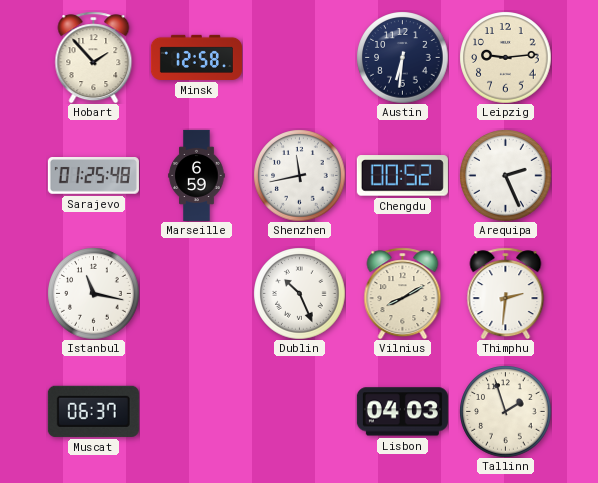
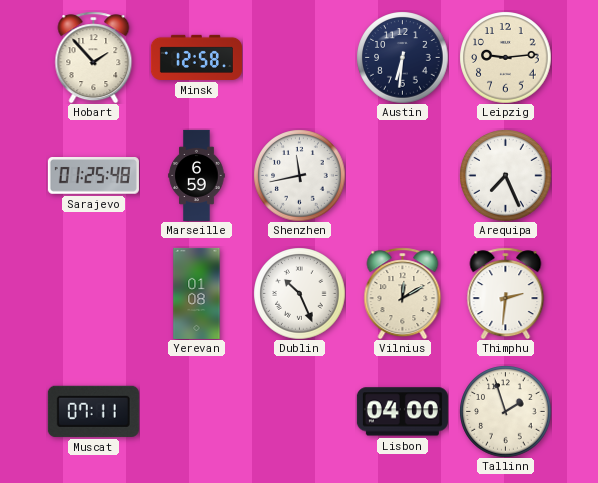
Chengdu: 00:52 -> none (402, 176)
Arequipa: 2:26 -> 7:26 (505, 175)
Istanbul: 11:17 -> none (93, 293)
Yerevan: none -> 01:08 (197, 293)
Vilnius: 8:10 -> 12:10 (403, 293)
Muscat: 06:37 -> 07:11 (93, 411)
Lisbon: 04:03 -> 04:00 (402, 412)
